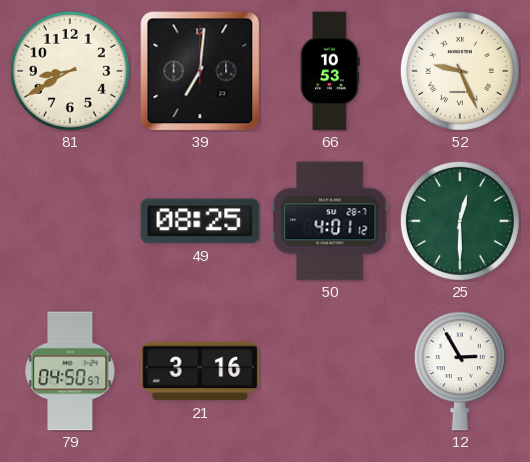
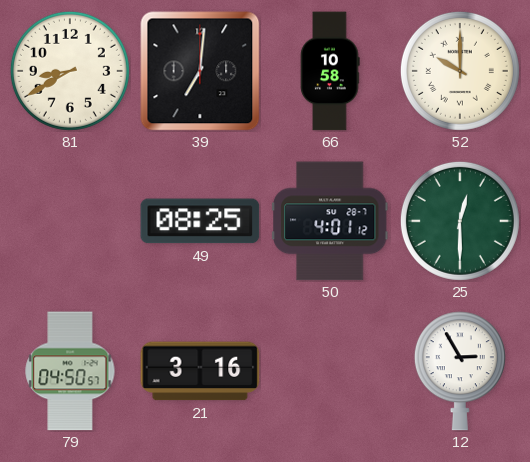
66: 10:53 -> 10:58 (330, 71)
52: 9:26 -> 10:00 (460, 71)
